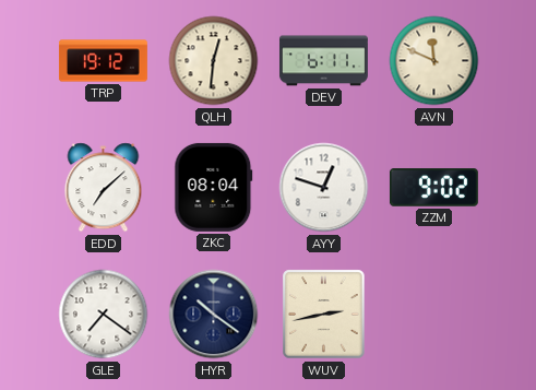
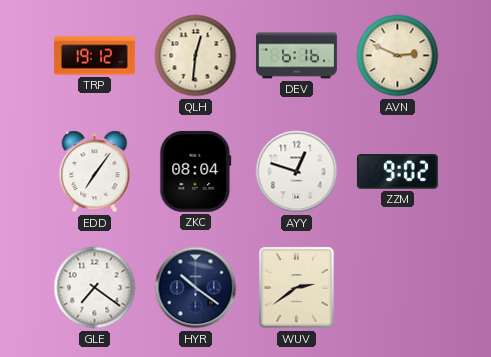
DEV: 6:11 -> 6:16 (296, 56)
AVN: 11:49 -> 2:49 (398, 56)
EDD: 7:08 -> 7:06 (95, 172)
WUV: 2:43 -> 2:39 (297, 288)
